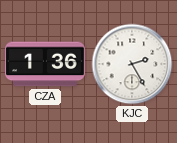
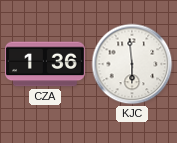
KJC: 2:25 -> 5:59 (132, 64)
